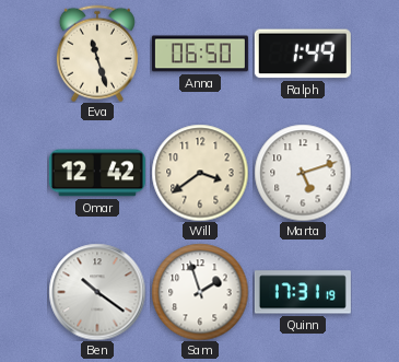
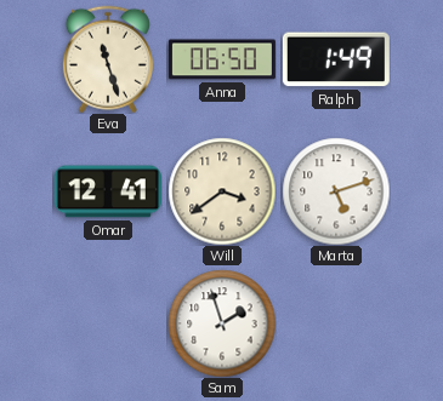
Omar: 12:42 -> 12:41 (108, 191)
Ben: 10:21 -> none (97, 292)
Quinn: 17:31 -> none (303, 292)
